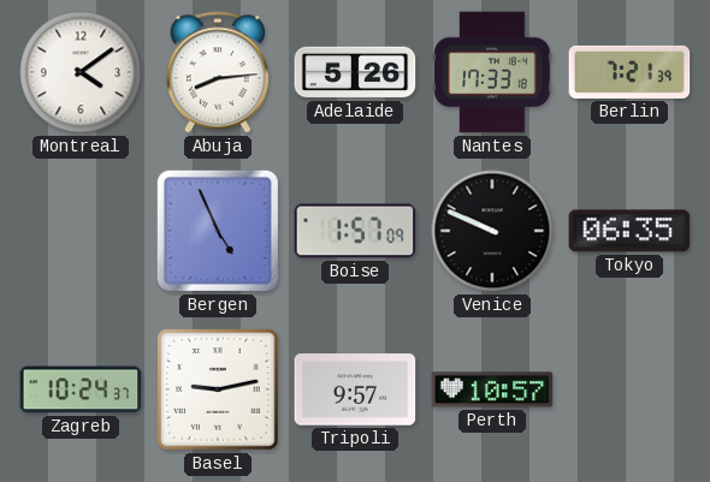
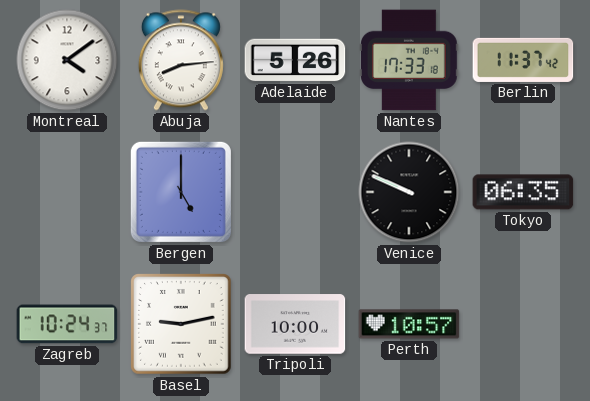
Berlin: 7:21 -> 11:37 (523, 60)
Bergen: 4:56 -> 5:00 (181, 192)
Boise: 1:57 -> none (355, 231)
Tripoli: 9:57 -> 10:00 (295, 324)
